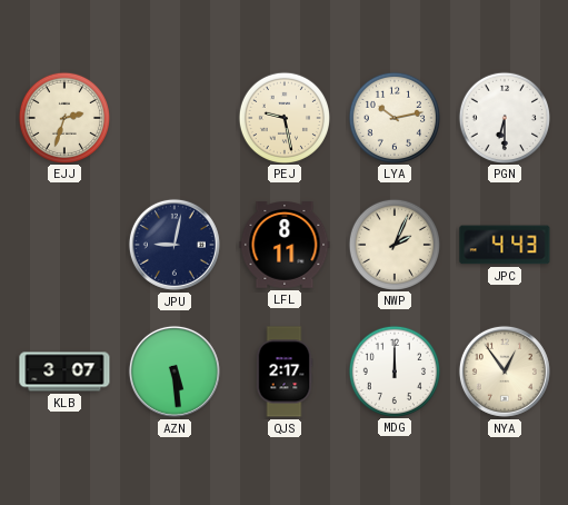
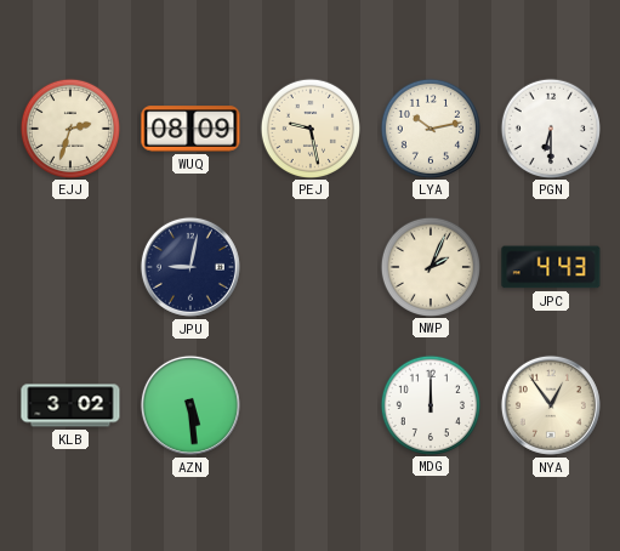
WUQ: none -> 08:09 (190, 129)
LFL: 8:11 -> none (285, 246)
KLB: 3:07 -> 3:02 (70, 405)
QJS: 2:17 -> none (285, 372)
